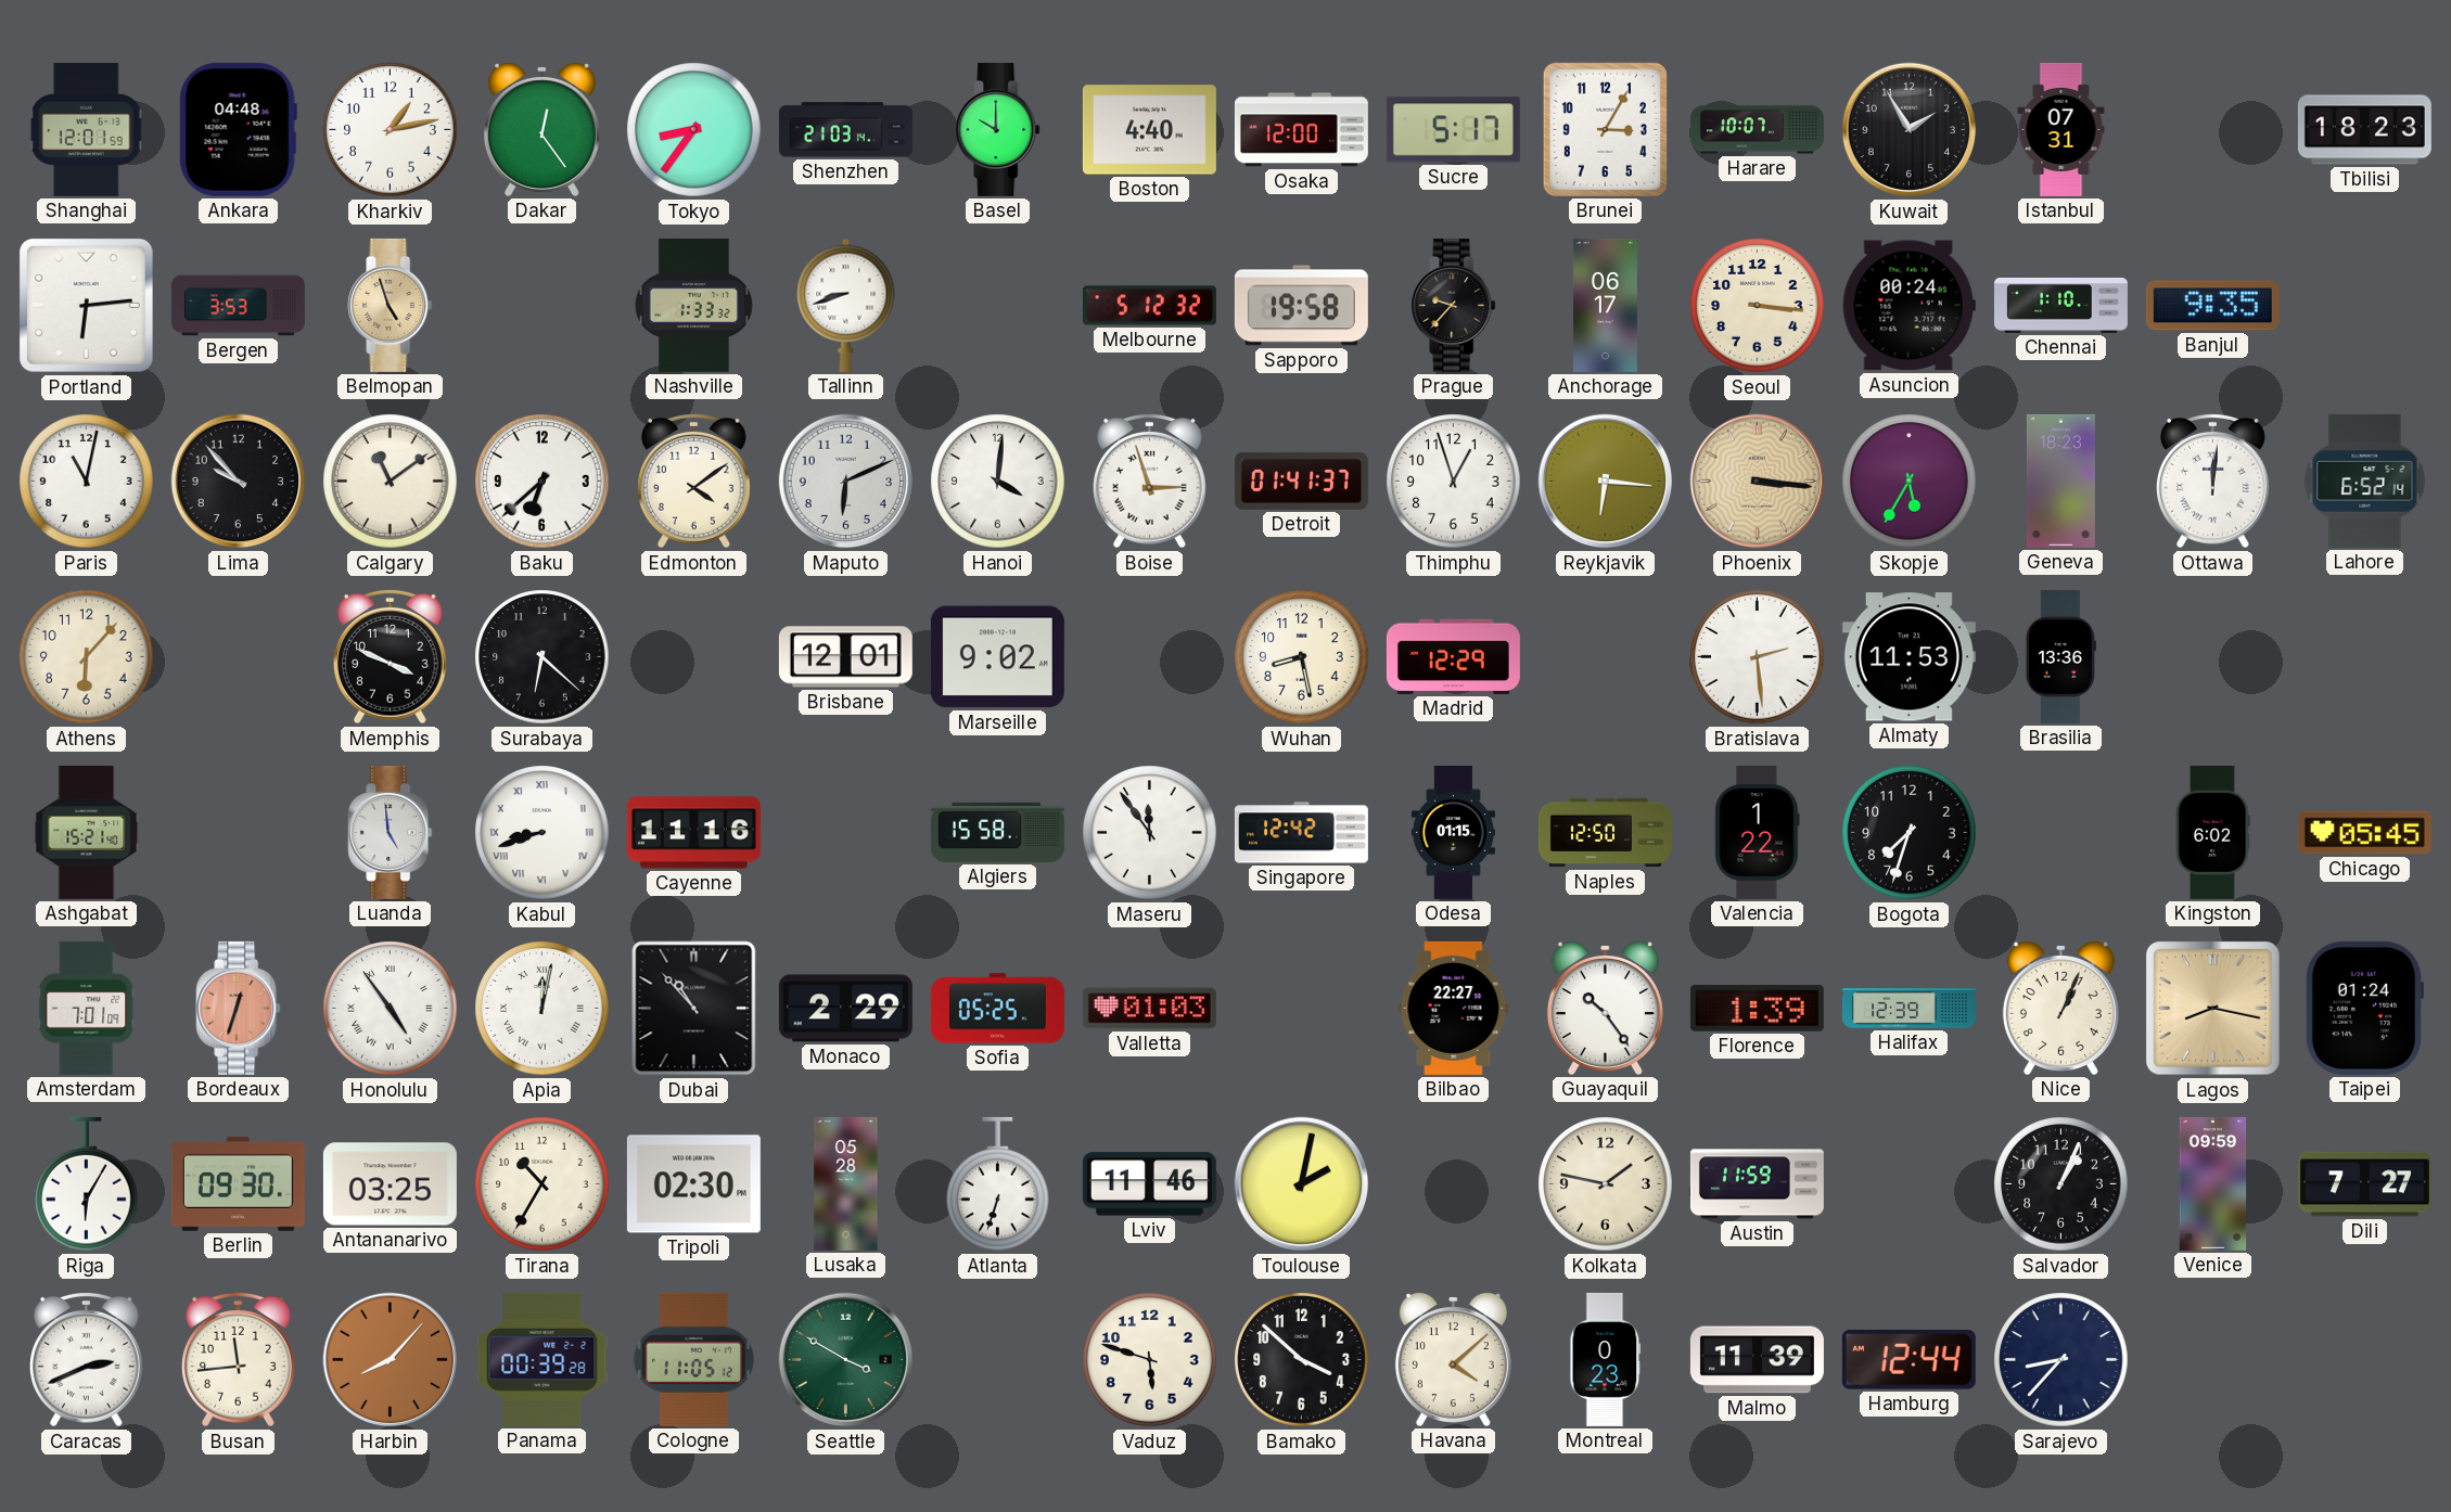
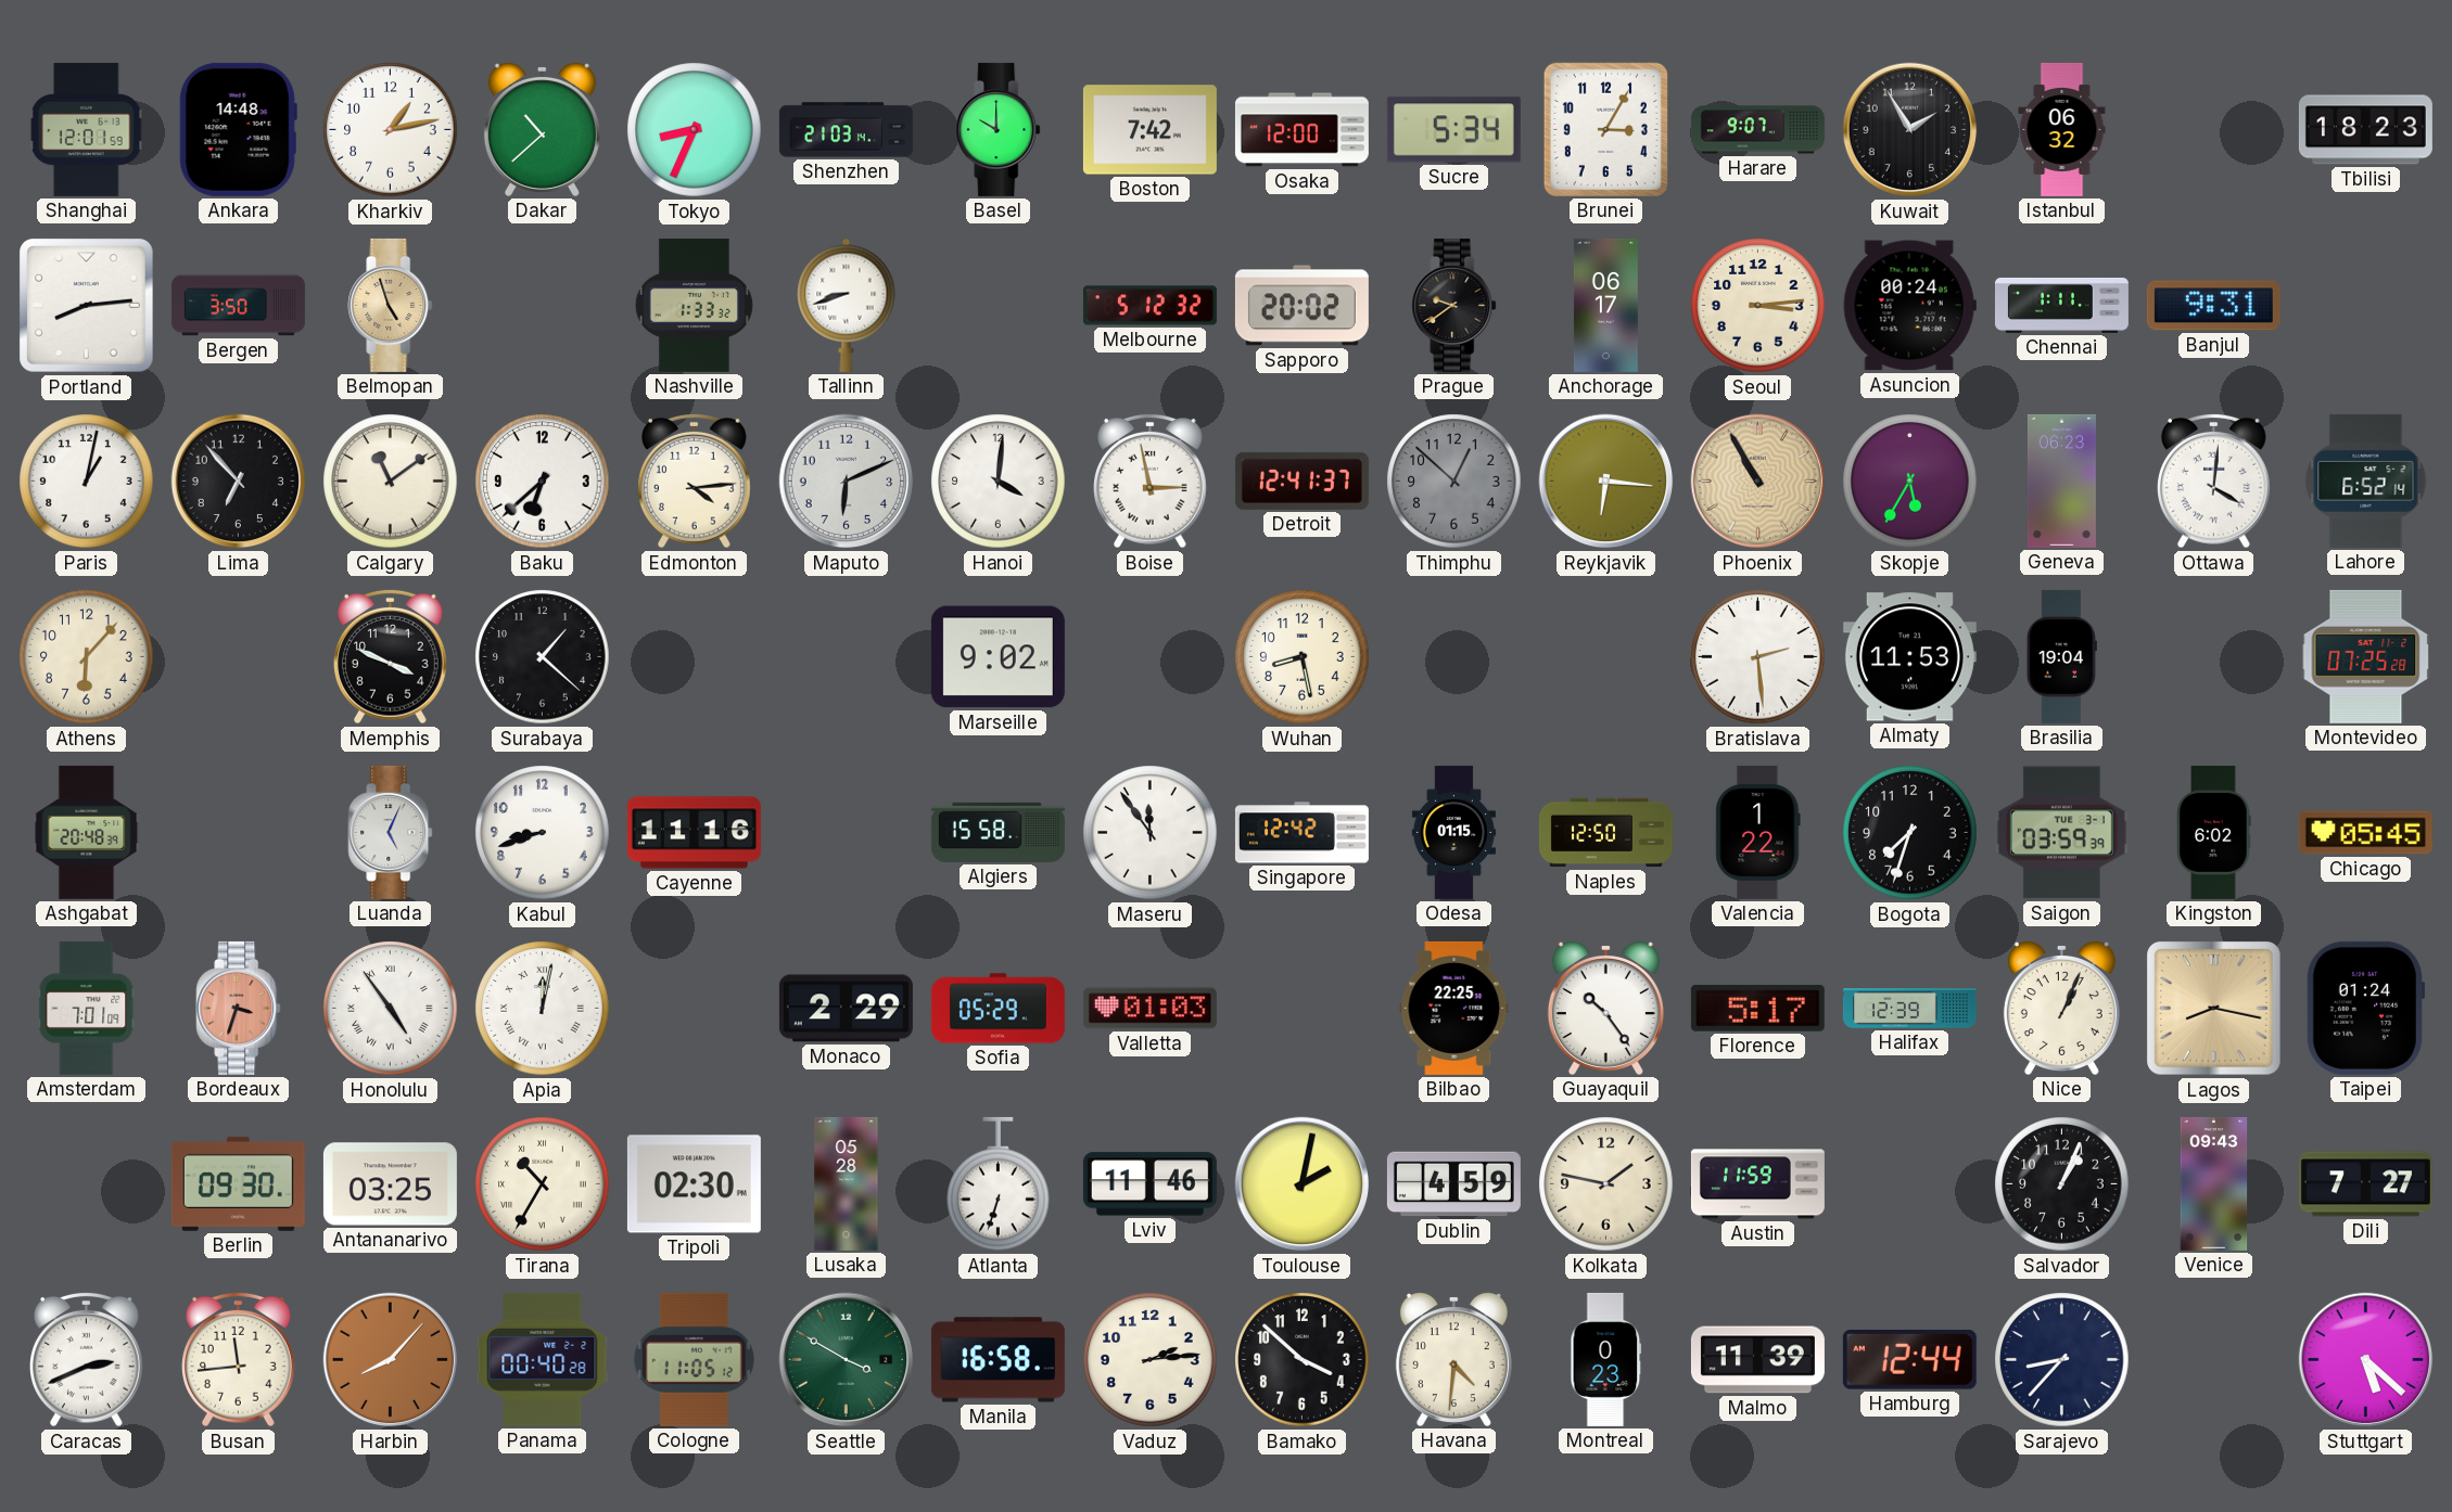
Ankara: 04:48 -> 14:48 (238, 129)
Dakar: 12:24 -> 10:38 (542, 129)
Tokyo: 8:36 -> 8:34 (695, 130)
Boston: 4:40 -> 7:42 (1149, 130)
Sucre: 5:17 -> 5:34 (1453, 130)
Harare: 10:07 -> 9:07 (1757, 130)
Istanbul: 07:31 -> 06:32 (2062, 129)
Portland: 6:14 -> 8:14 (87, 306)
Bergen: 3:53 -> 3:50 (238, 306)
Sapporo: 19:58 -> 20:02 (1301, 306)
Prague: 9:37 -> 9:39 (1454, 305)
Seoul: 3:16 -> 3:14 (1758, 306)
Chennai: 1:10 -> 1:11 (2061, 306)
Banjul: 9:35 -> 9:31 (2213, 306)
Paris: 11:02 -> 1:02 (87, 482)
Lima: 9:53 -> 6:53 (239, 482)
Edmonton: 4:09 -> 4:14 (695, 480)
Boise: 2:57 -> 2:58 (1151, 480)
Detroit: 01:41 -> 12:41 (1301, 480)
Thimphu: 12:57 -> 12:52 (1454, 482)
Thimphu dial: white -> grey (1454, 482)
Phoenix: 3:16 -> 10:55 (1758, 482)
Geneva: 18:23 -> 06:23 (2061, 480)
Ottawa: 12:01 -> 4:01 (2214, 480)
Surabaya: 6:22 -> 1:22 (543, 657)
Brisbane: 12:01 -> none (845, 657)
Madrid: 12:29 -> none (1453, 656)
Brasilia: 13:36 -> 19:04 (2061, 656)
Montevideo: none -> 07:25 (2366, 656)
Ashgabat: 15:21 -> 20:48 (87, 832)
Luanda: 4:59 -> 5:04 (391, 832)
Kabul numerals: Roman -> Arabic (543, 833)
Saigon: none -> 03:59 (2061, 833)
Bordeaux: 12:33 -> 3:33 (239, 1008)
Dubai: 10:53 -> none (694, 1009)
Sofia: 05:25 -> 05:29 (998, 1009)
Bilbao: 22:27 -> 22:25 (1454, 1008)
Florence: 1:39 -> 5:17 (1757, 1009)
Riga: 6:05 -> none (87, 1184)
Tirana numerals: Arabic -> Roman (543, 1184)
Dublin: none -> 4:59 (1453, 1184)
Venice: 09:59 -> 09:43 (2214, 1183)
Panama: 00:39 -> 00:40 (543, 1359)
Manila: none -> 16:58 (998, 1360)
Vaduz: 5:48 -> 2:14 (1151, 1360)
Havana: 4:08 -> 4:31 (1453, 1359)
Stuttgart: none -> 5:22 (2366, 1360)
